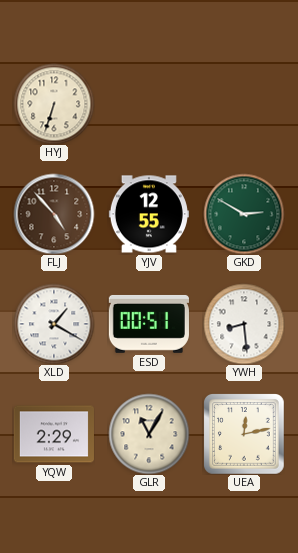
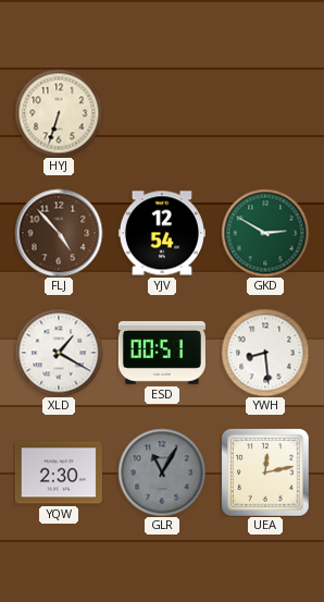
YJV: 12:55 -> 12:54 (162, 233)
YQW: 2:29 -> 2:30 (59, 472)
GLR dial: cream -> grey (162, 472)
